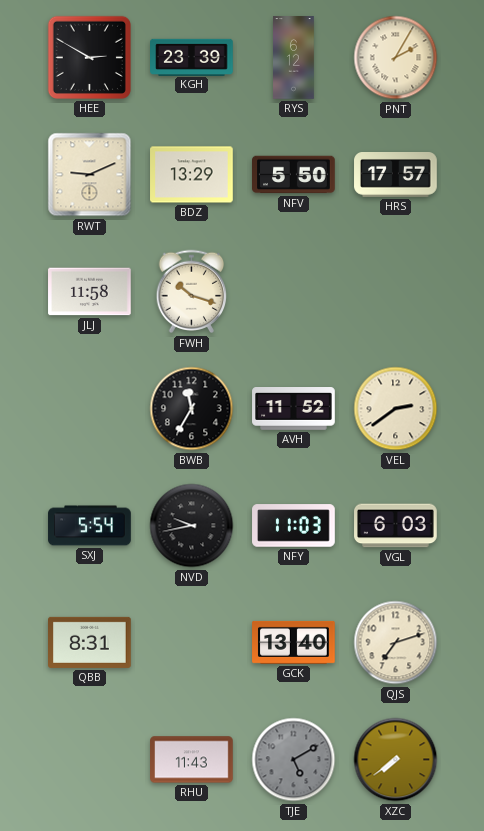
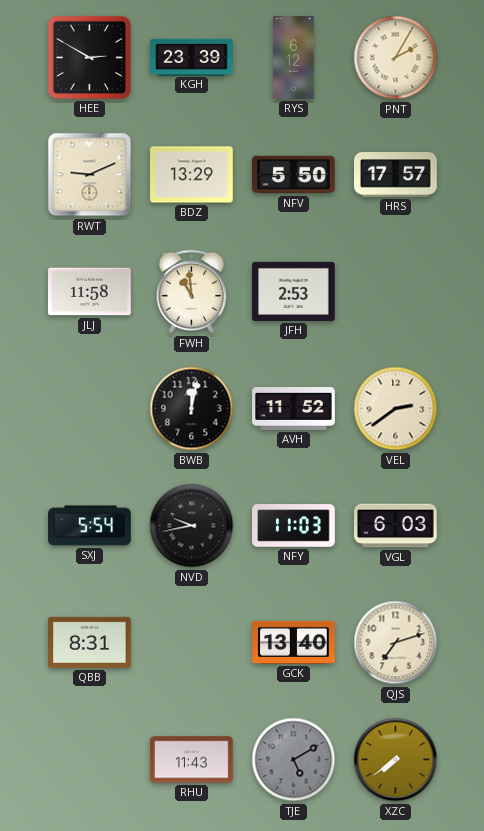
FWH: 10:18 -> 10:59 (192, 292)
JFH: none -> 2:53 (294, 291)
BWB: 11:35 -> 12:02 (192, 409)
